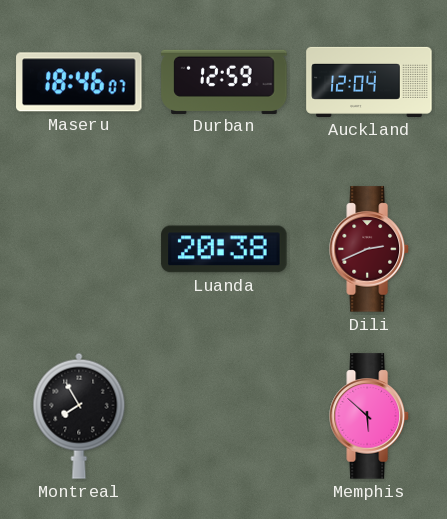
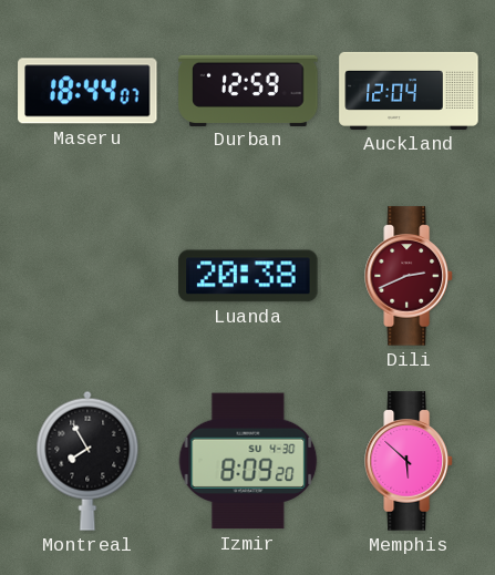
Maseru: 18:46 -> 18:44 (87, 91)
Izmir: none -> 8:09 (248, 461)
